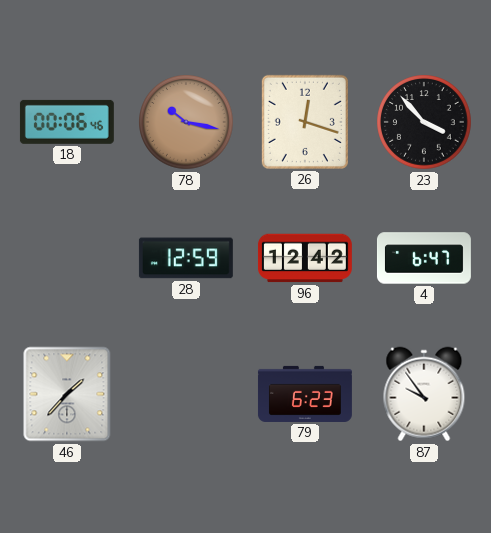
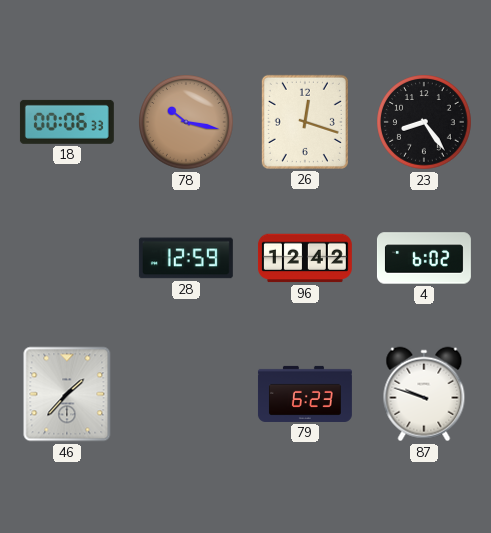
18: 00:06:46 -> 00:06:33 (67, 122)
23: 3:53 -> 8:24 (424, 122)
4: 6:47 -> 6:02 (424, 258)
87: 9:54 -> 9:48 (424, 394)
